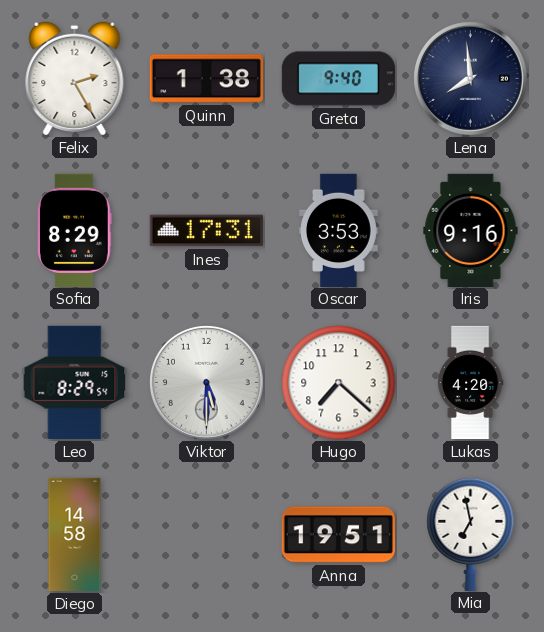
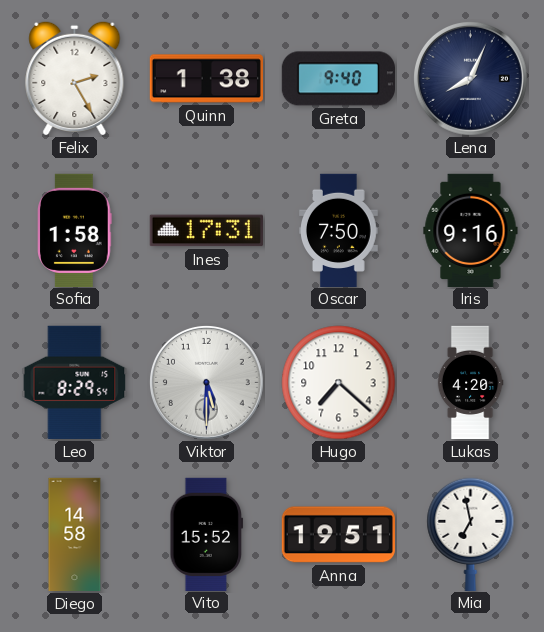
Lena: 7:59 -> 8:04 (470, 78)
Sofia: 8:29 -> 1:58 (75, 230)
Oscar: 3:53 -> 7:50 (339, 230)
Vito: none -> 15:52 (207, 534)
